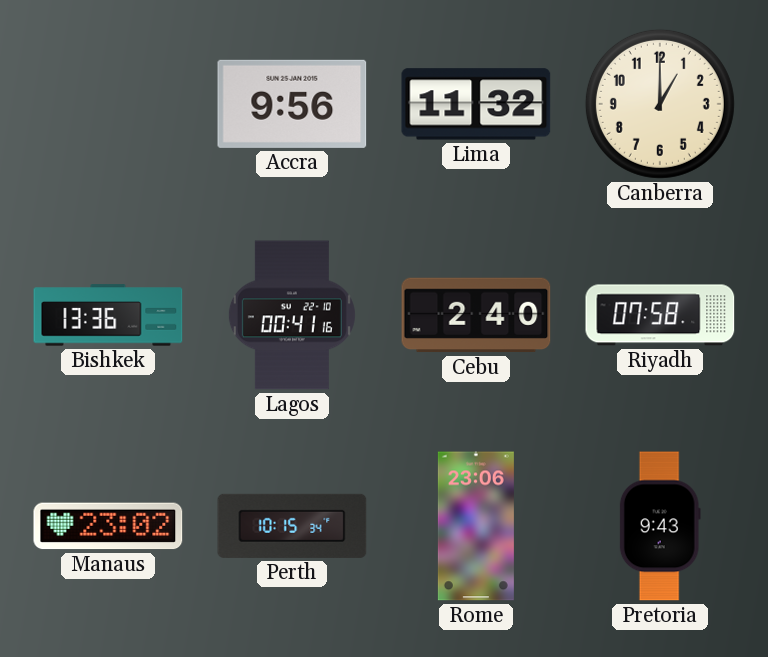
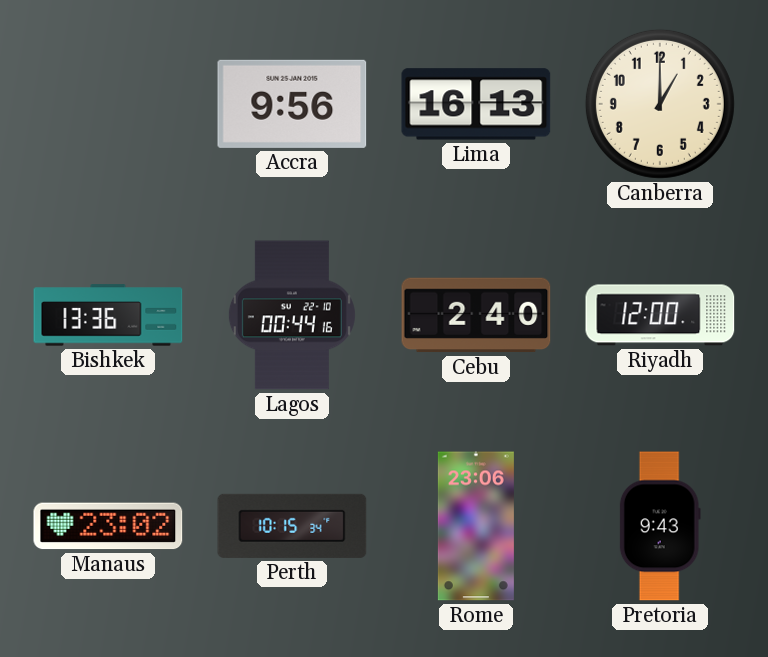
Lima: 11:32 -> 16:13 (476, 104)
Lagos: 00:41 -> 00:44 (292, 315)
Riyadh: 07:58 -> 12:00 (660, 315)
